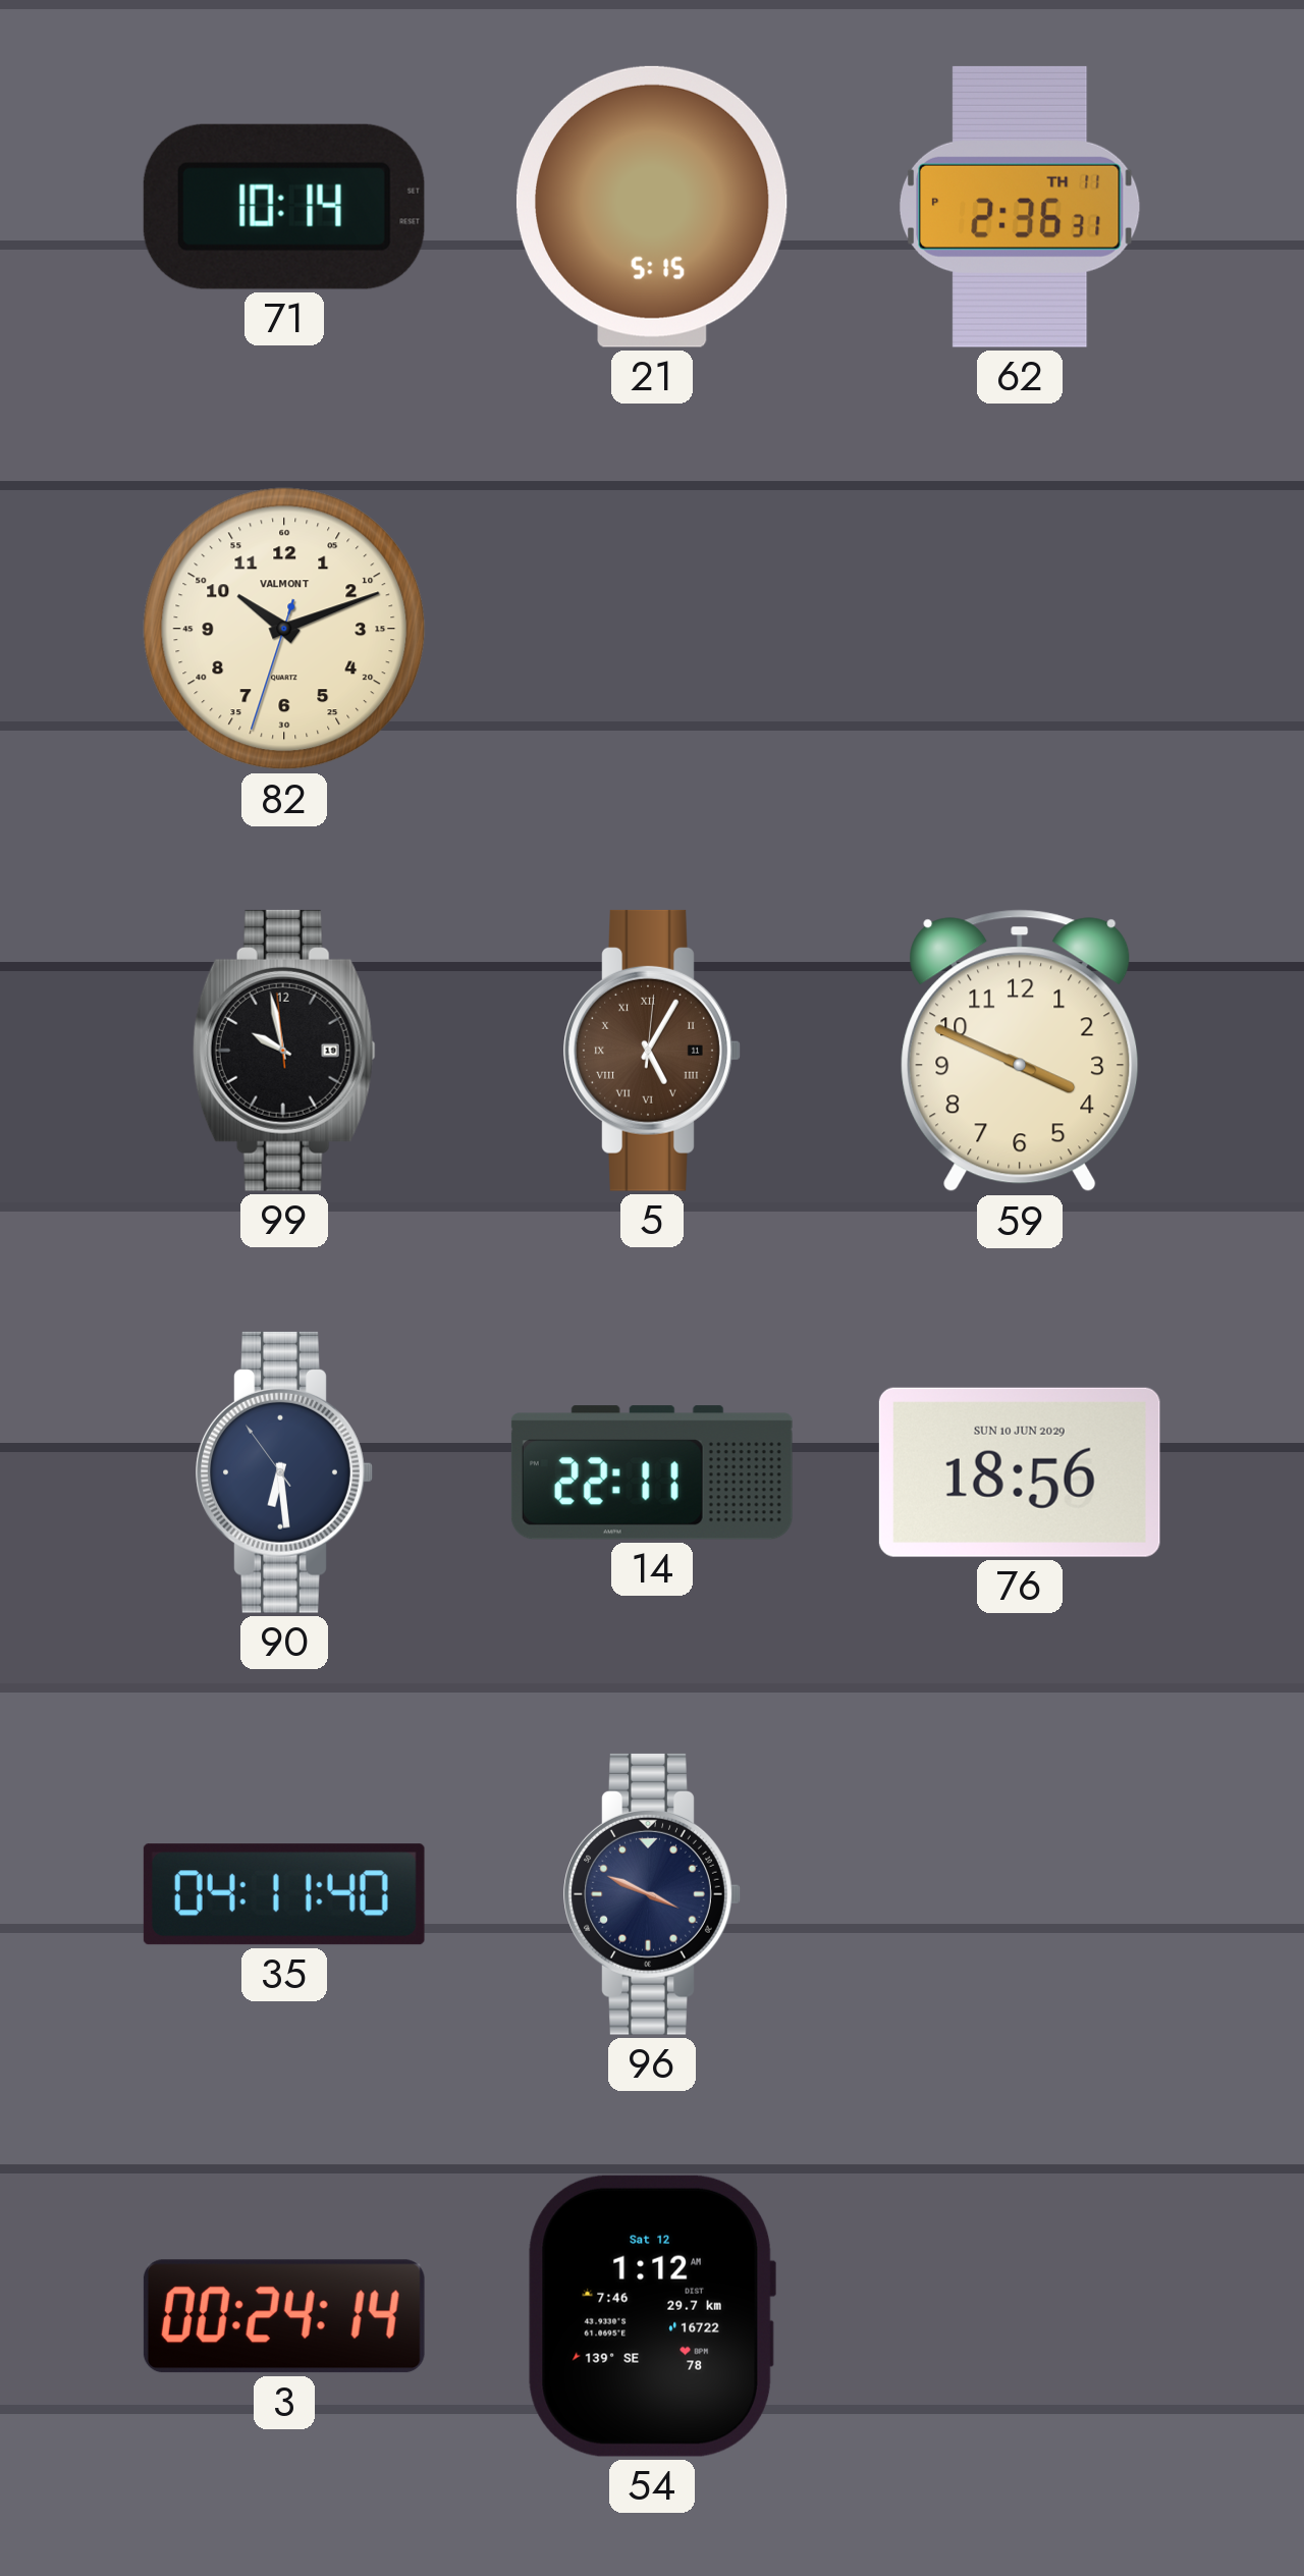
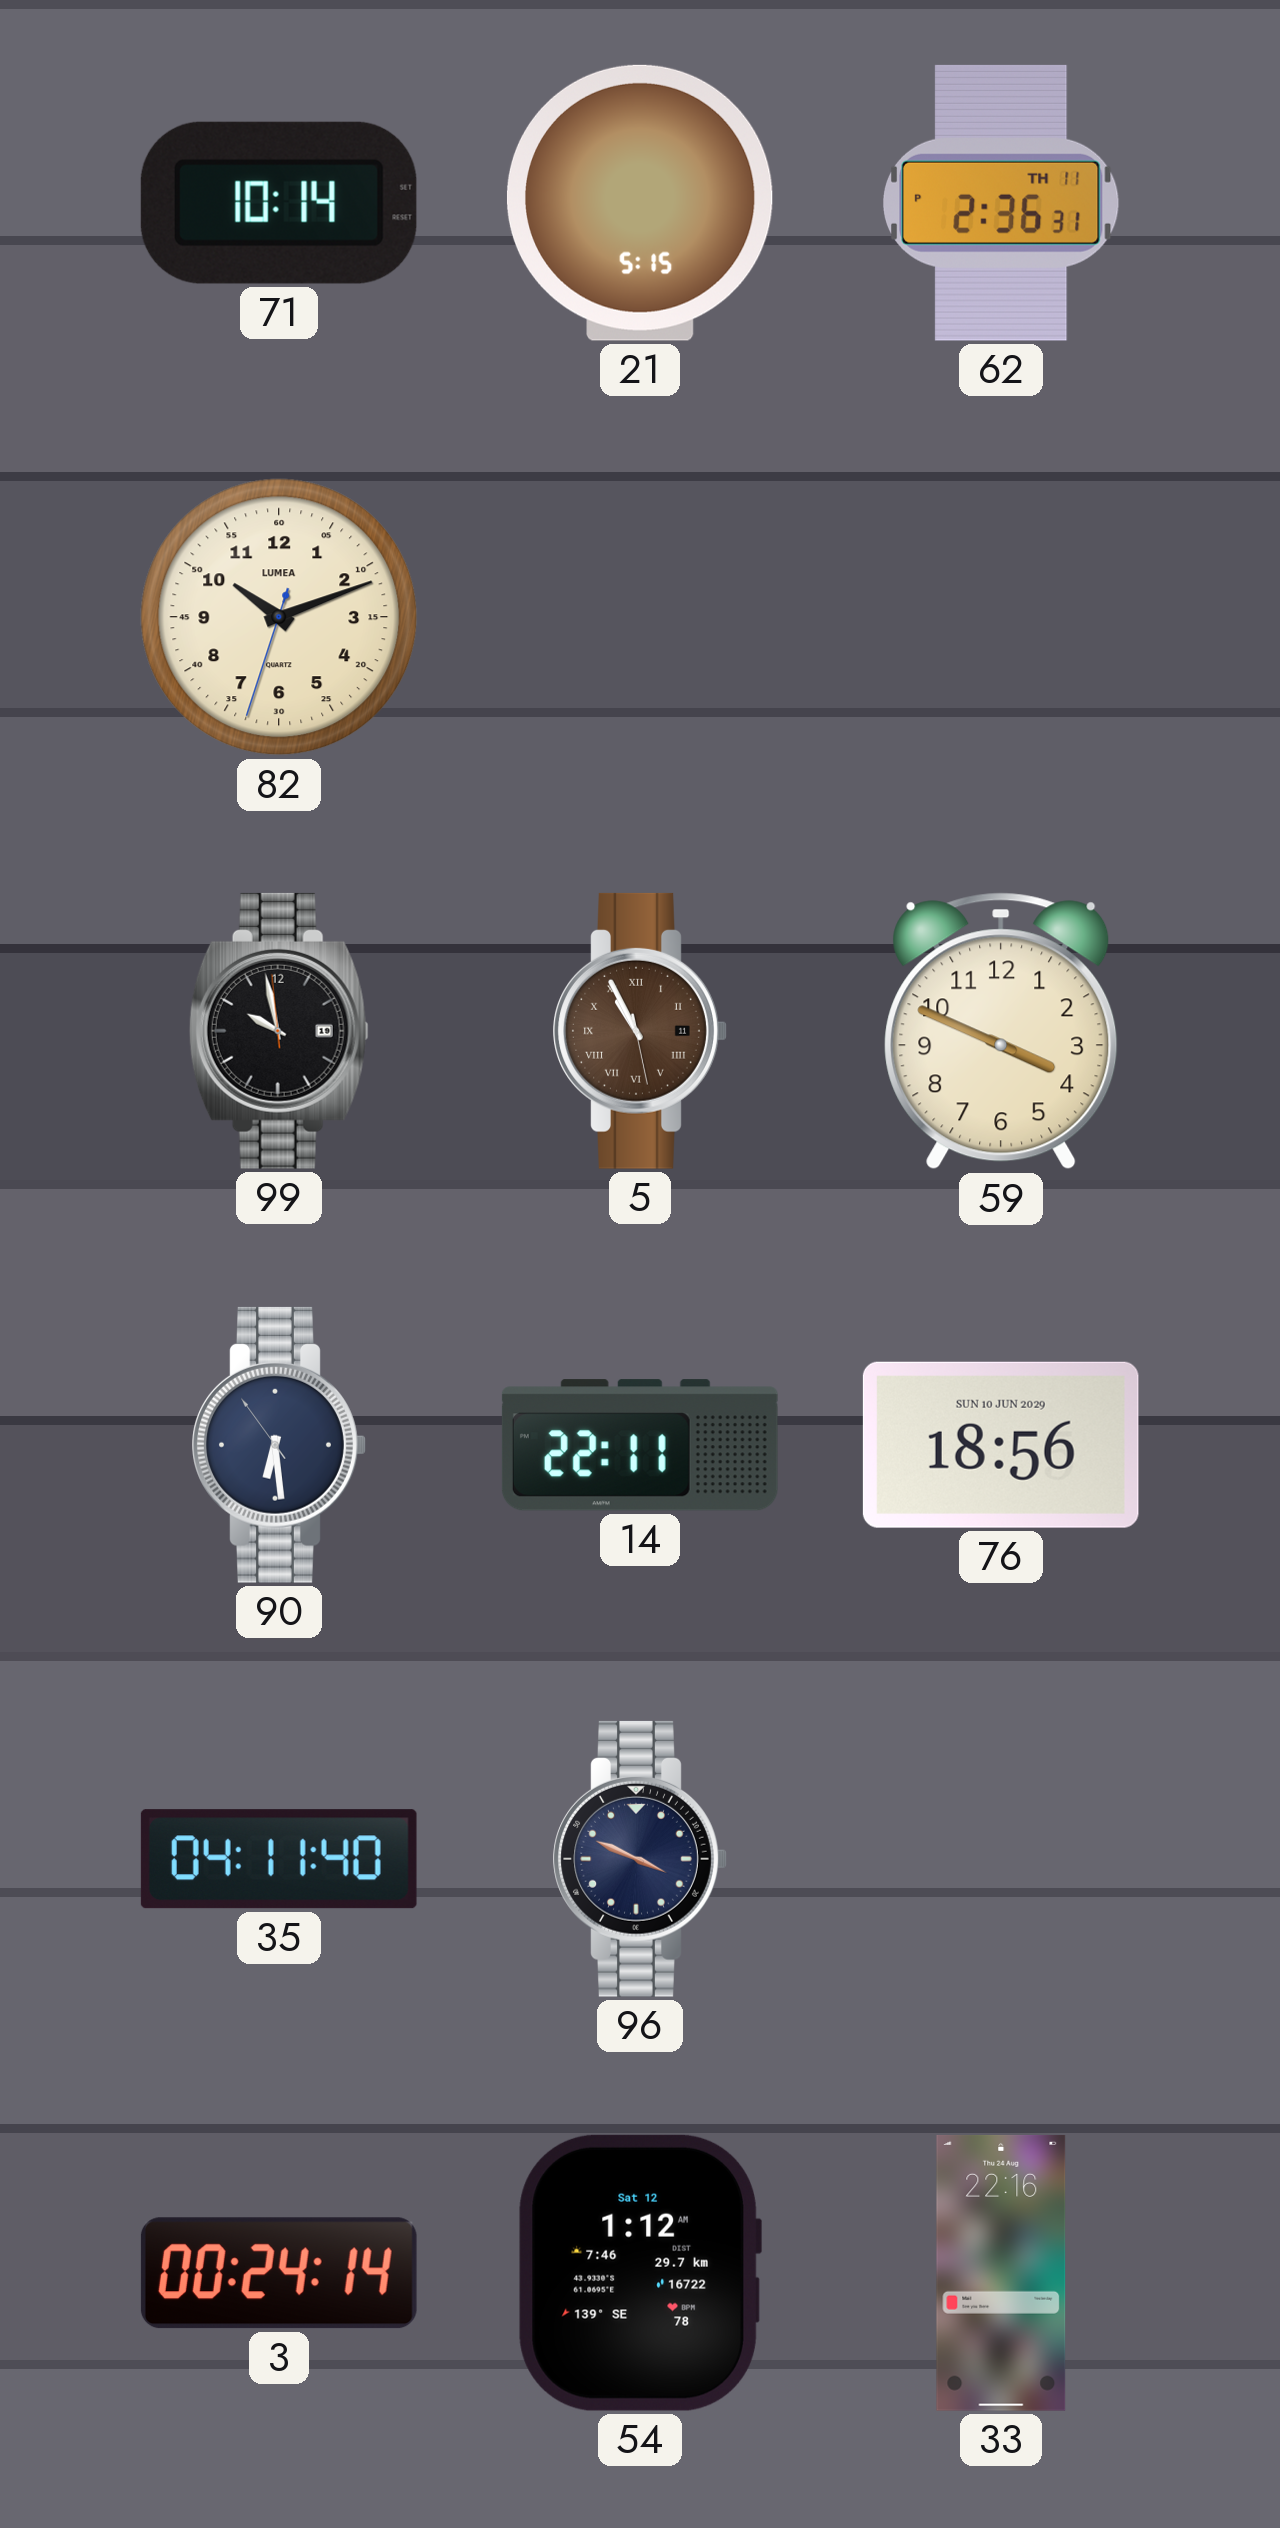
82 brand: VALMONT -> LUMEA (279, 617)
5: 5:05 -> 10:55 (640, 1031)
33: none -> 22:16 (1001, 2273)
